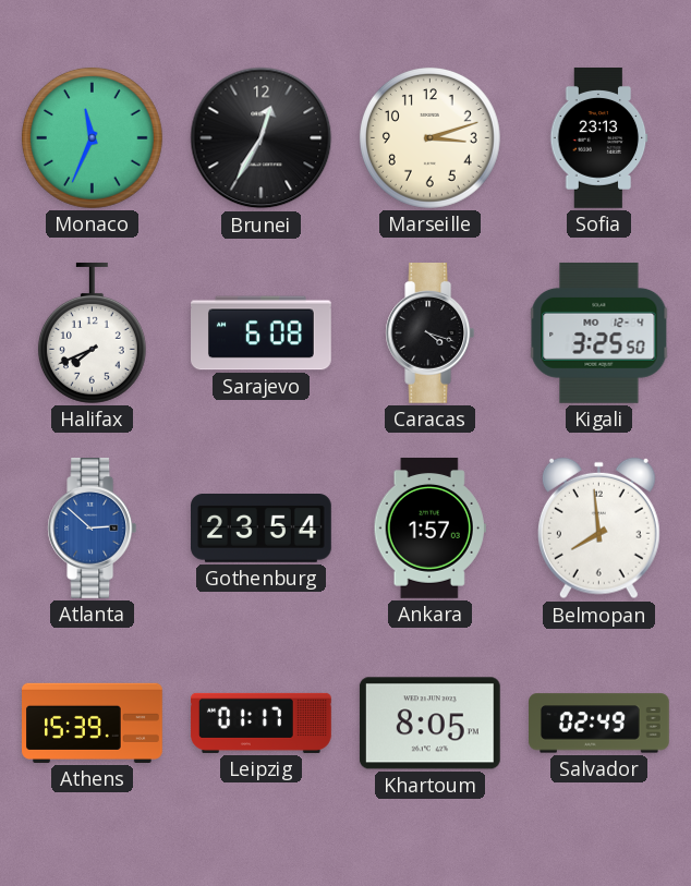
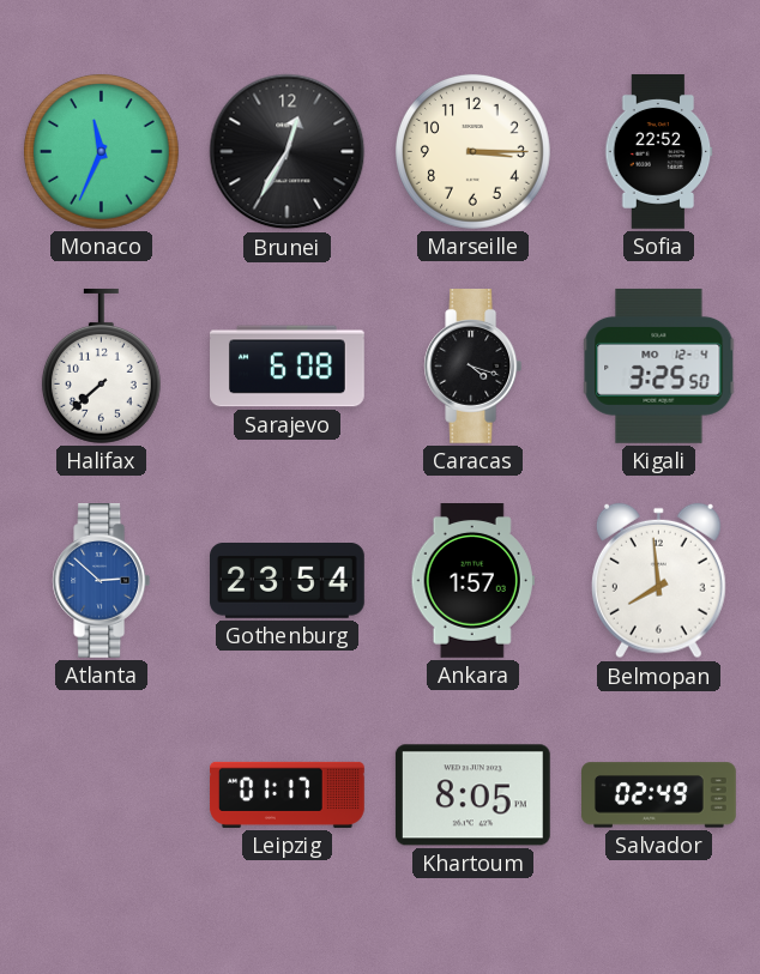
Marseille: 3:12 -> 3:15 (472, 151)
Sofia: 23:13 -> 22:52 (659, 152)
Halifax: 7:41 -> 7:38 (101, 365)
Athens: 15:39 -> none (93, 723)
